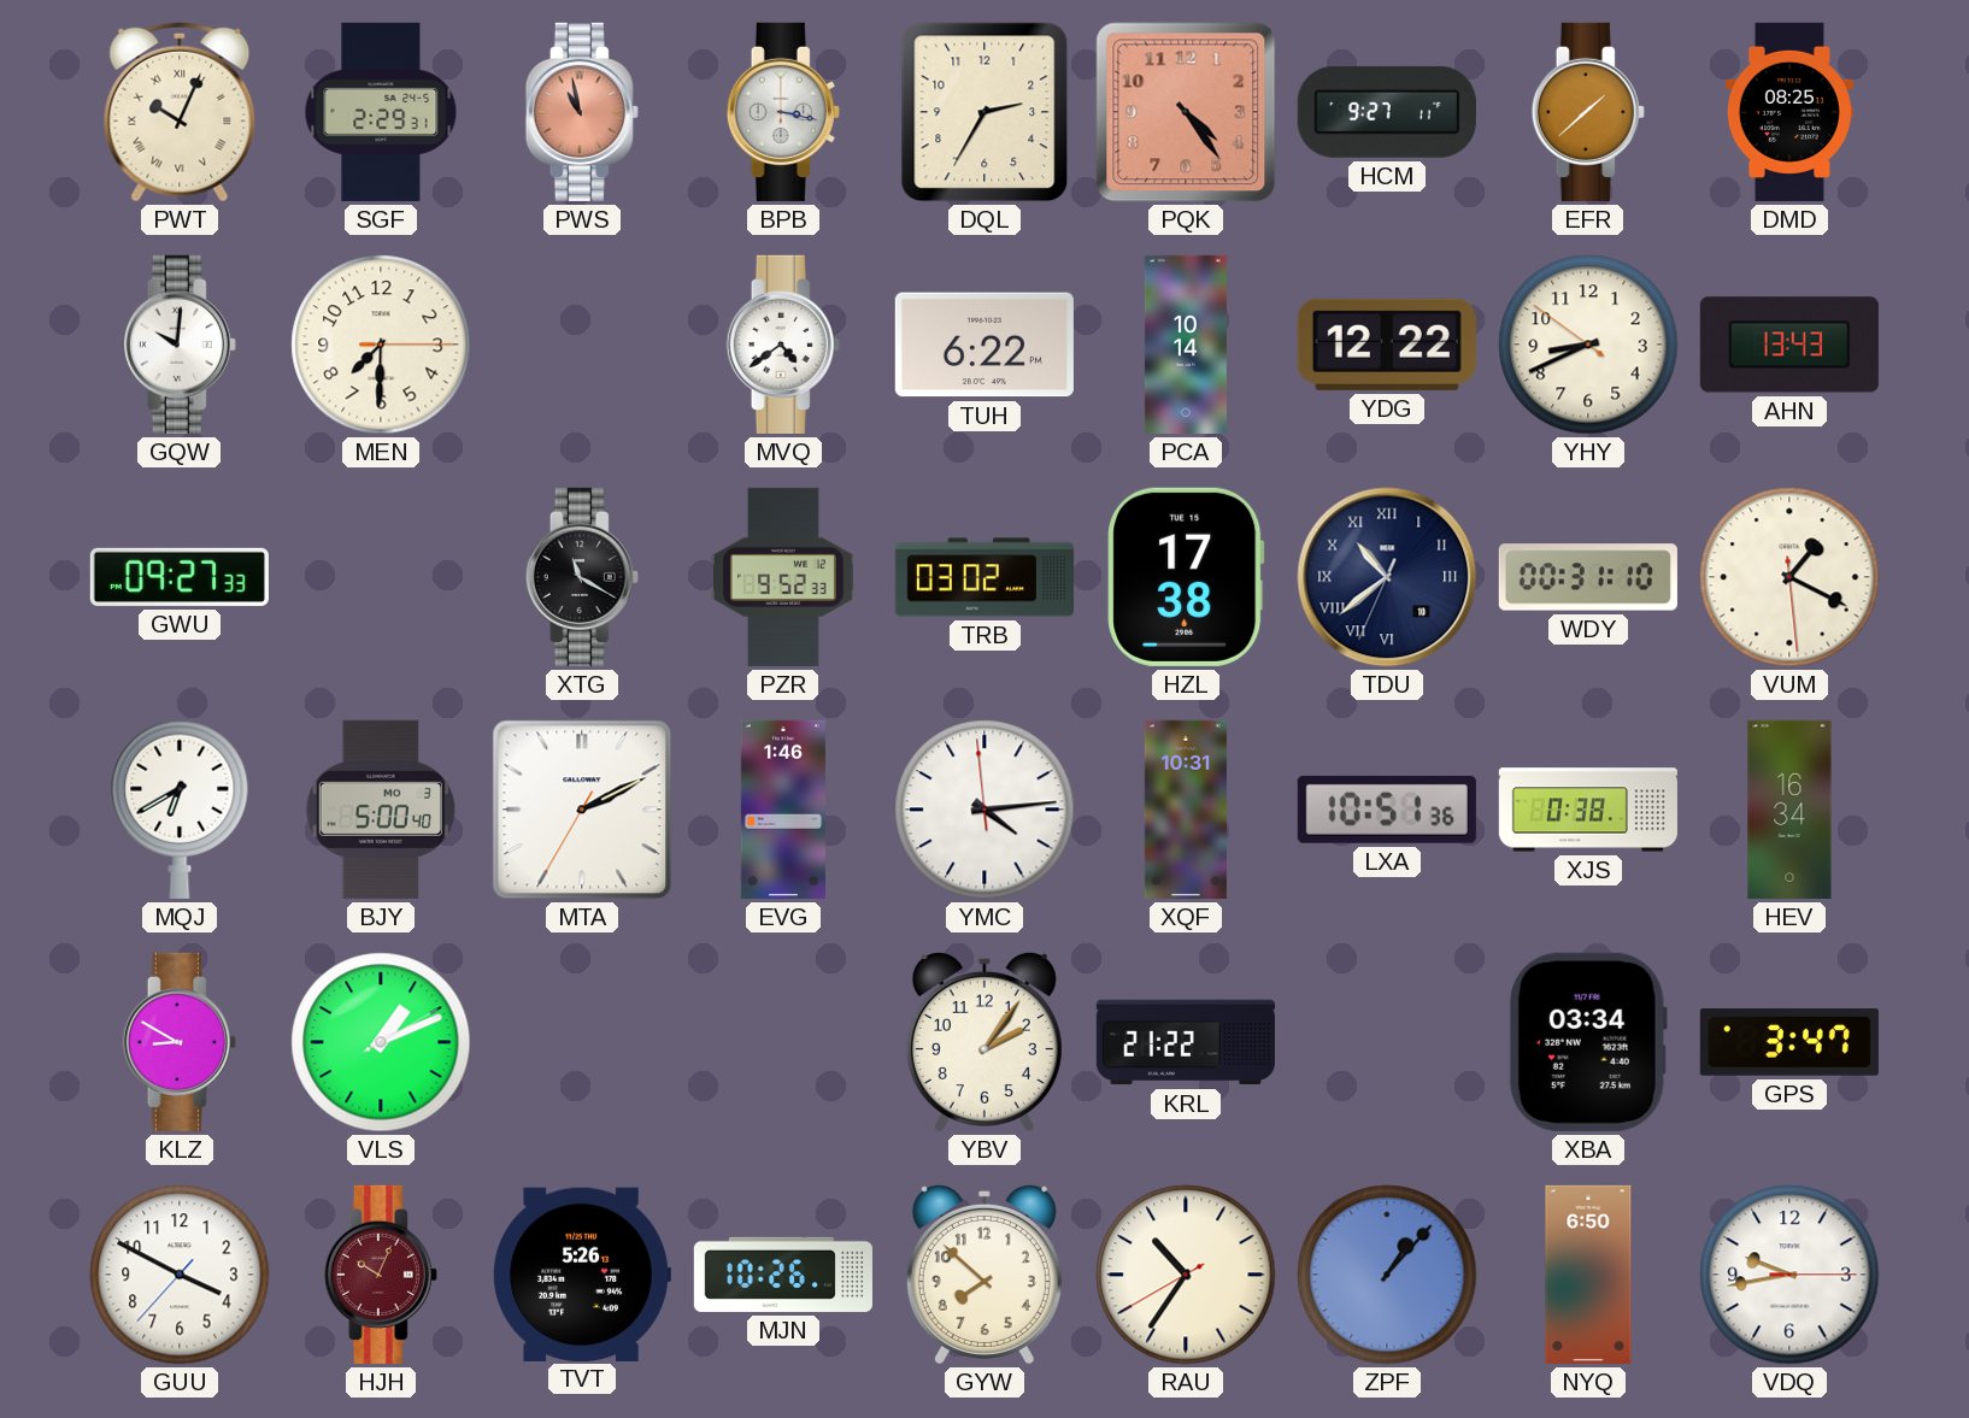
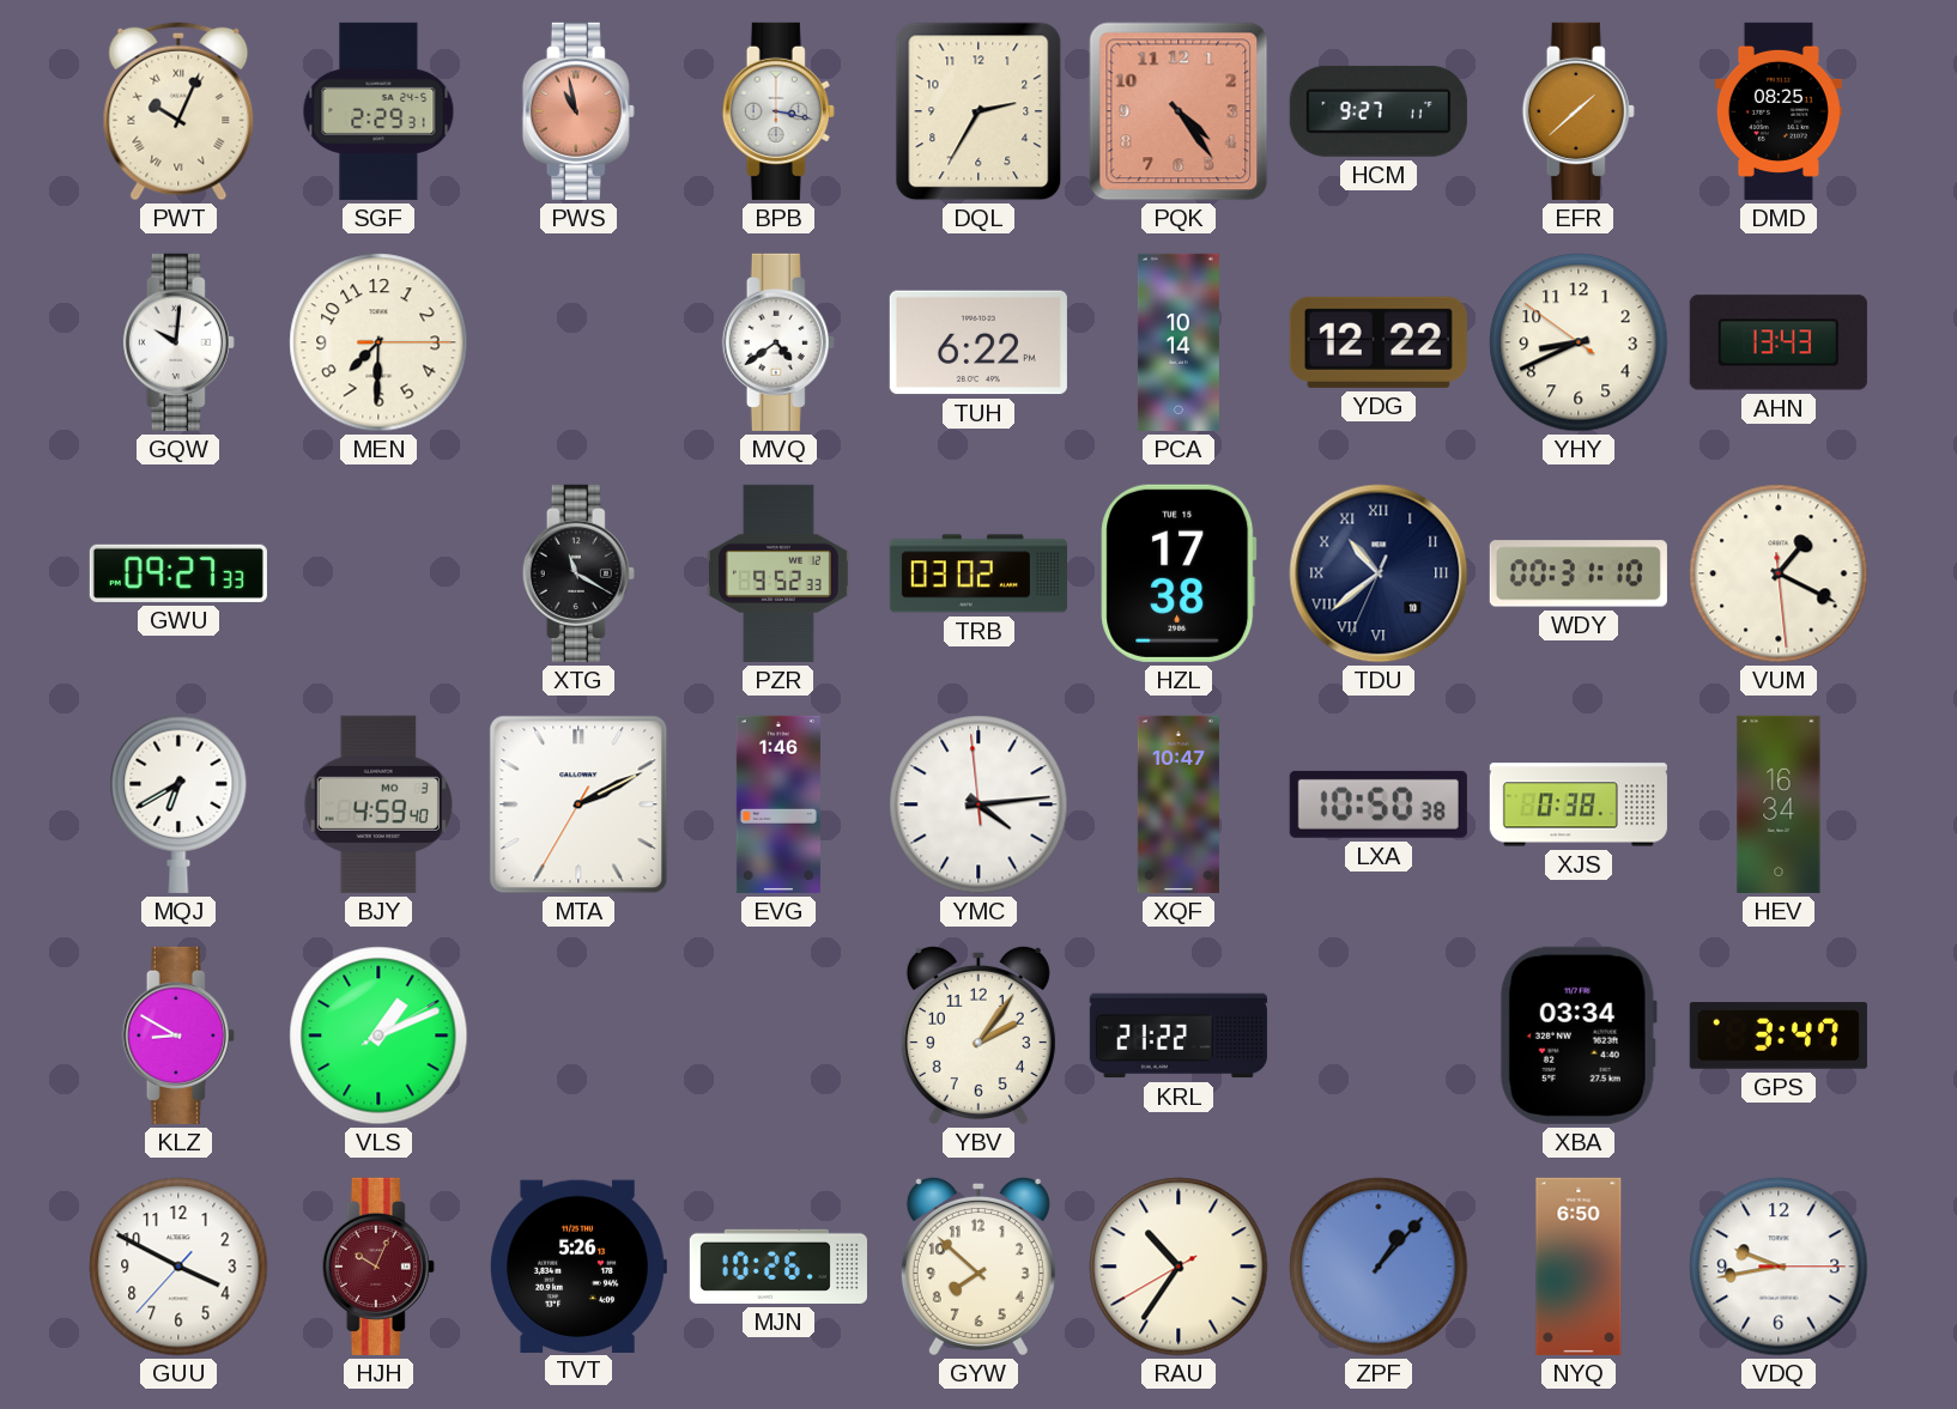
BJY: 5:00 -> 4:59 (378, 804)
XQF: 10:31 -> 10:47 (1179, 804)
LXA: 10:51 -> 10:50 (1379, 804)
